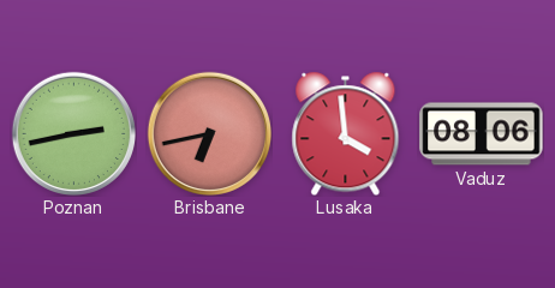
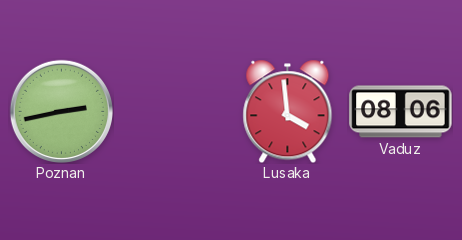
Brisbane: 6:43 -> none (209, 133)
